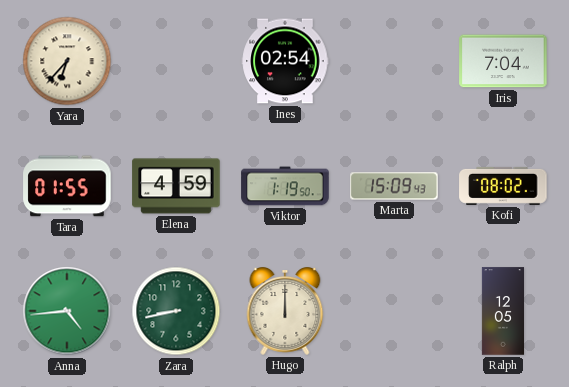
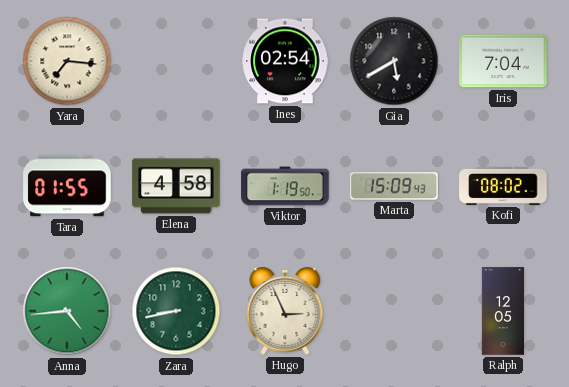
Yara: 6:37 -> 7:16 (67, 61)
Gia: none -> 5:40 (394, 61)
Elena: 4:59 -> 4:58 (176, 186)
Hugo: 12:00 -> 2:56 (285, 312)
